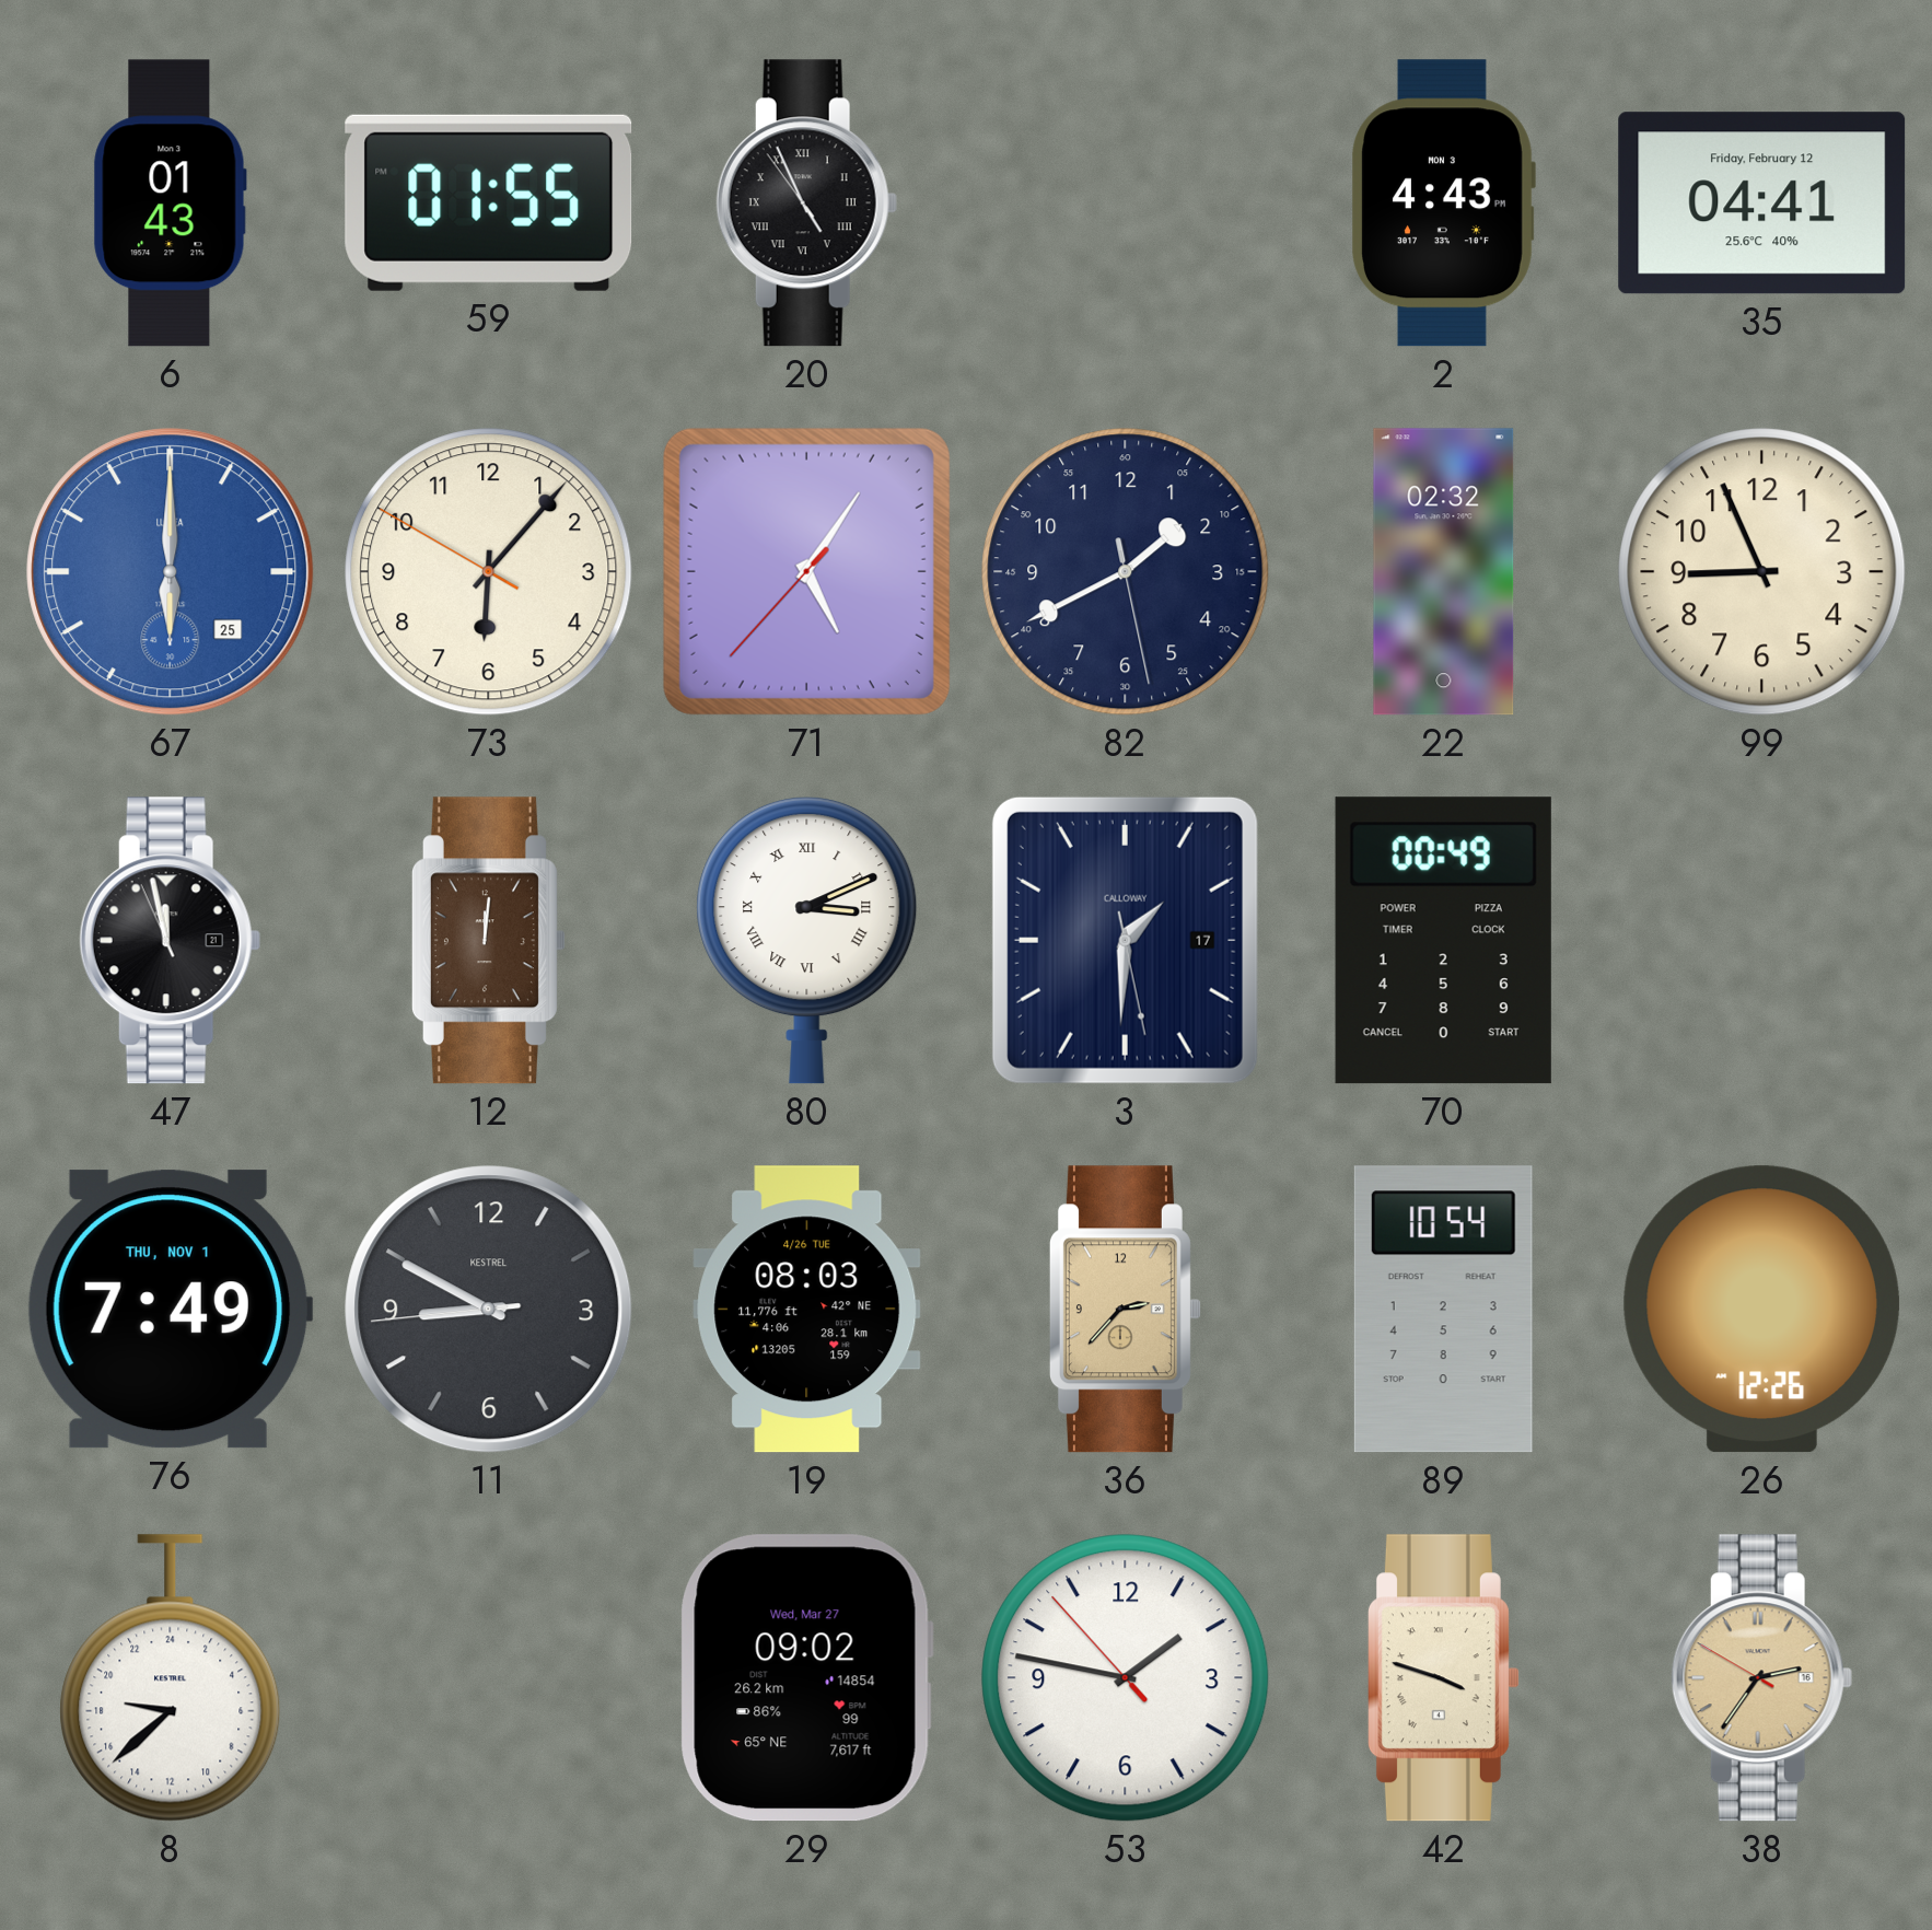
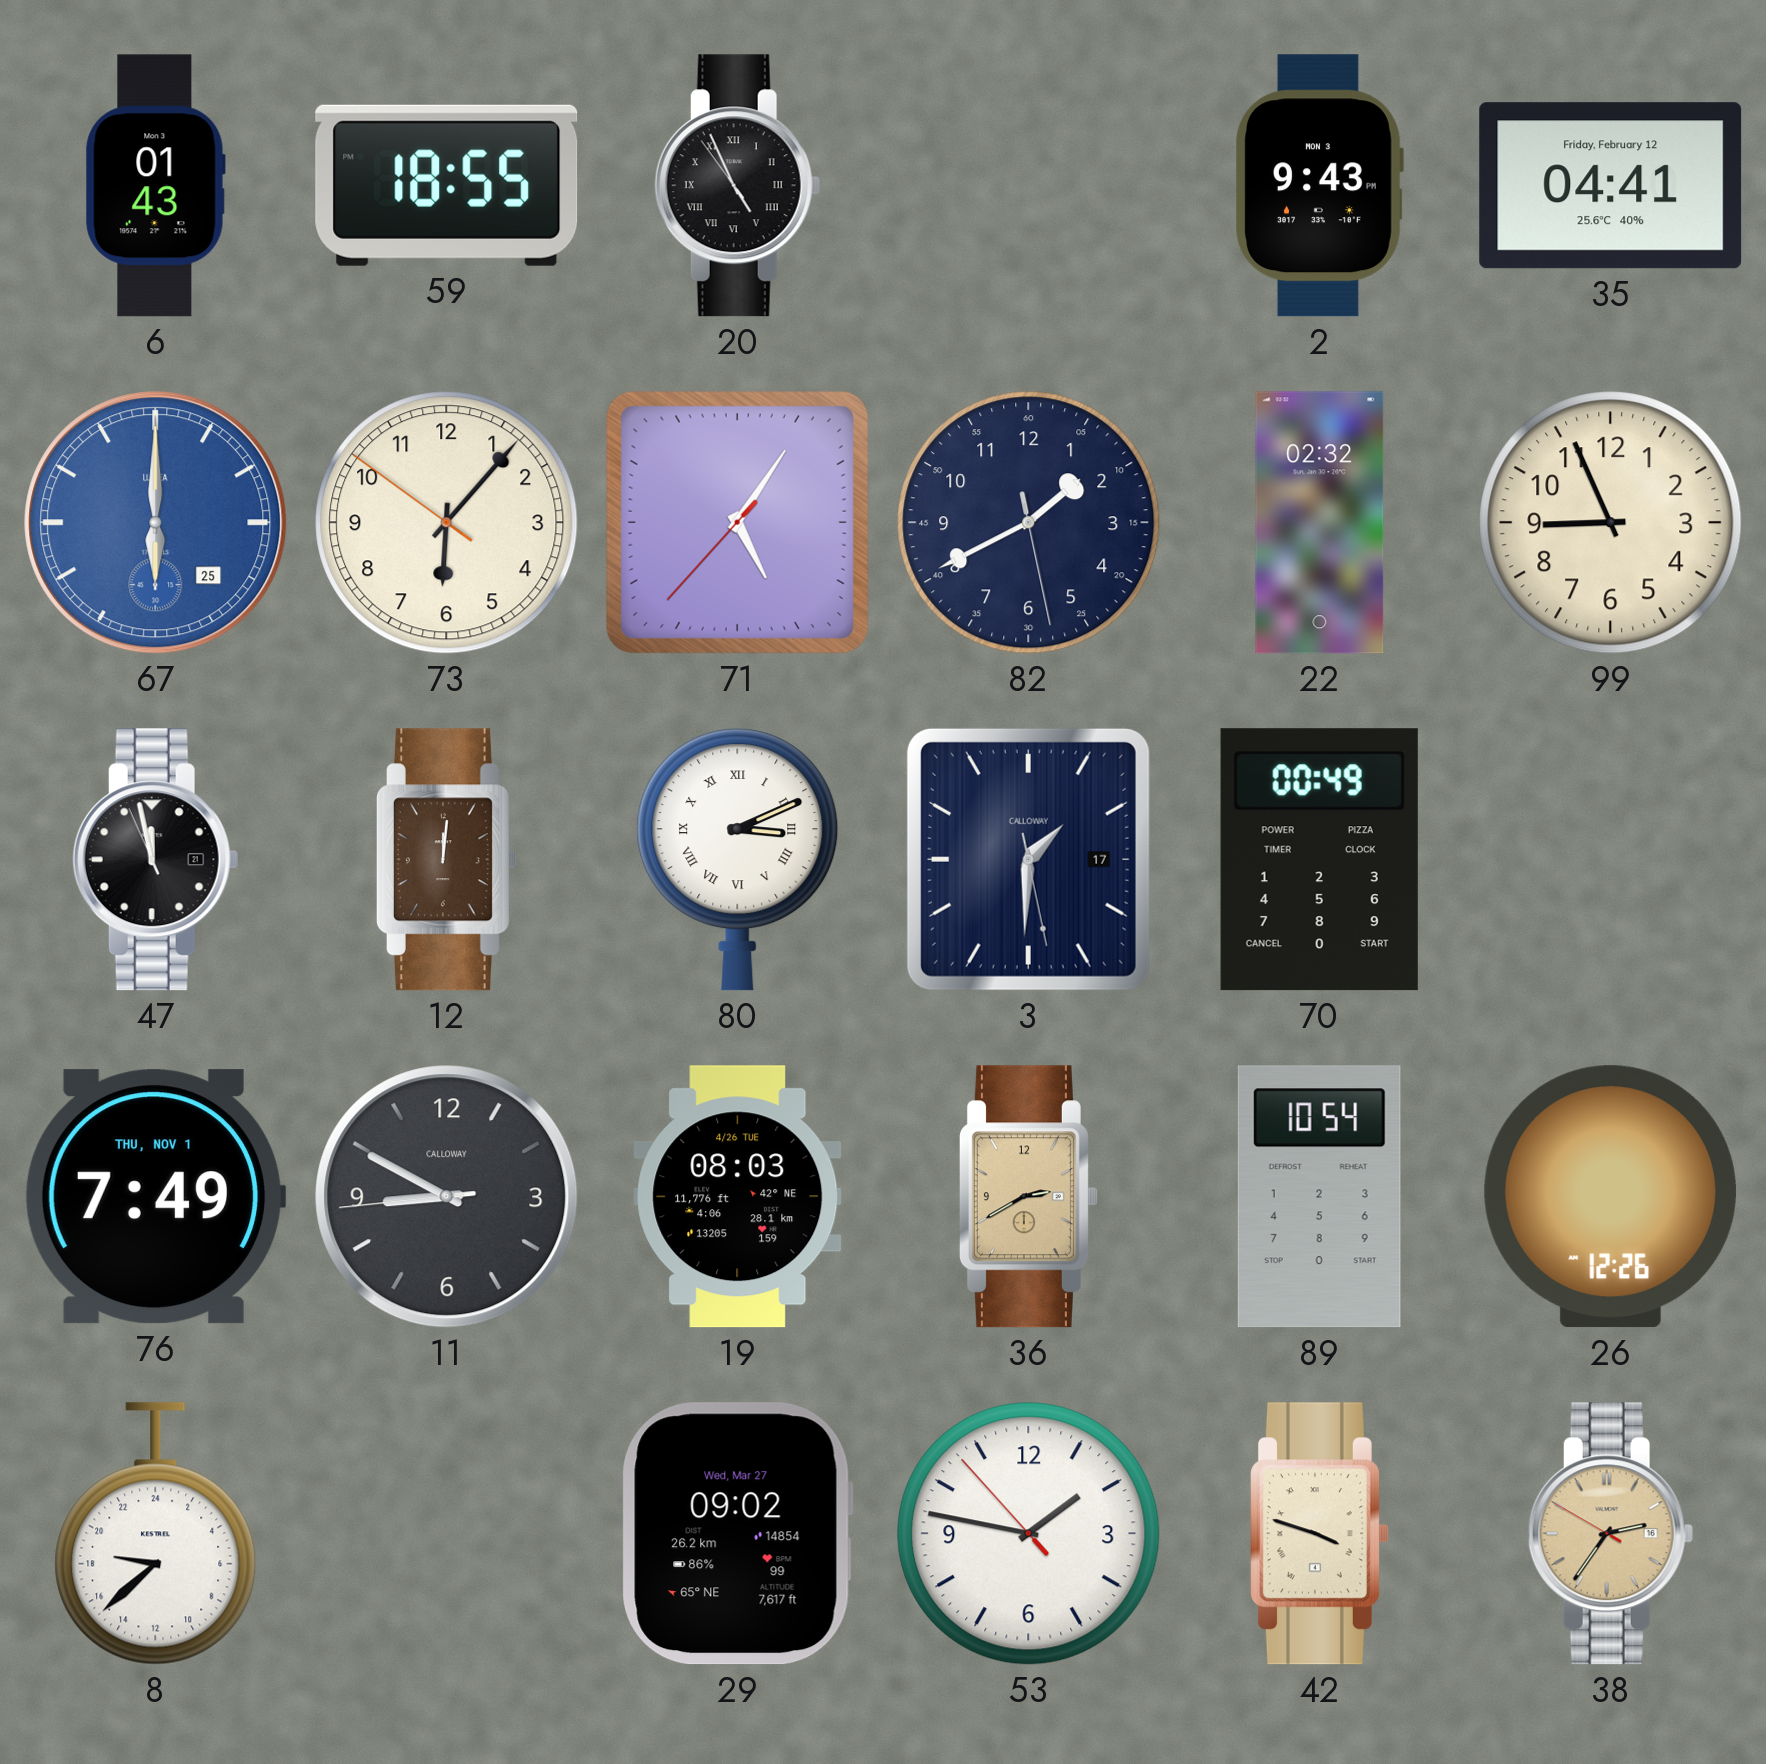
59: 01:55 -> 18:55 (447, 185)
2: 4:43 -> 9:43 (1319, 186)
73: 6:06:50 -> 6:06:51 (447, 523)
11 brand: KESTREL -> CALLOWAY (447, 1197)
36: 2:37 -> 2:40 (1028, 1197)
